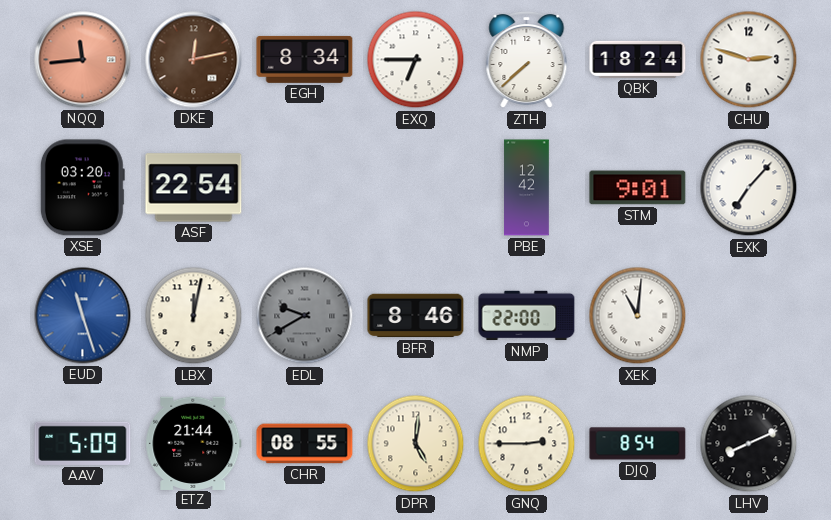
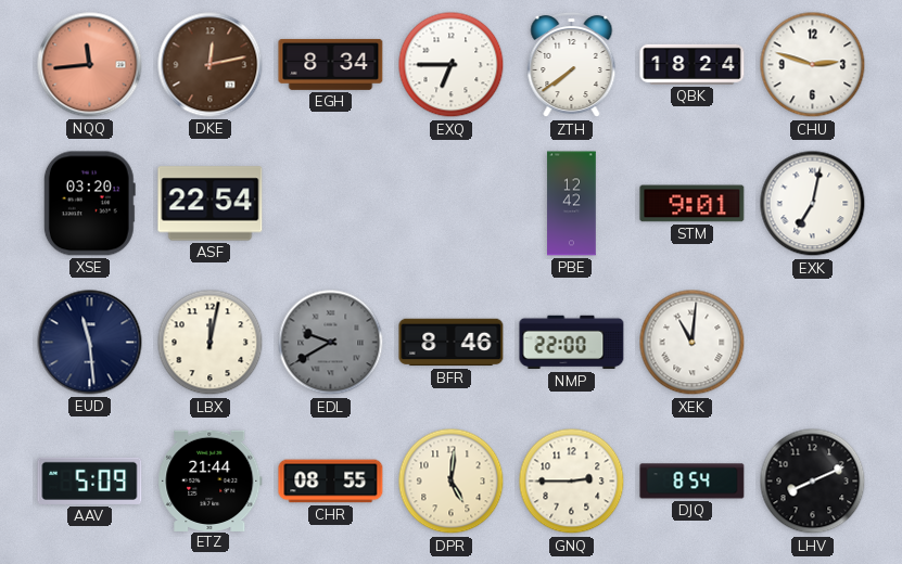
ZTH: 7:38 -> 7:39 (572, 65)
EXK: 7:07 -> 7:02 (813, 204)
EUD: 11:27 -> 11:29 (90, 343)
EUD dial: blue -> navy (90, 343)
